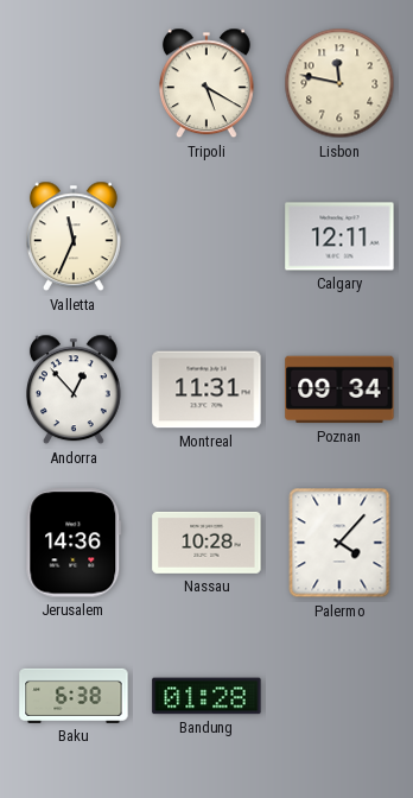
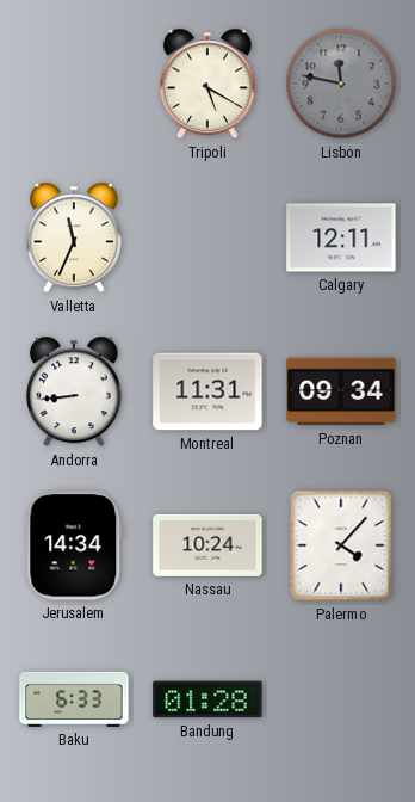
Lisbon dial: cream -> grey (341, 84)
Andorra: 12:53 -> 8:44 (74, 391)
Jerusalem: 14:36 -> 14:34 (74, 545)
Nassau: 10:28 -> 10:24 (207, 545)
Baku: 6:38 -> 6:33 (74, 699)
